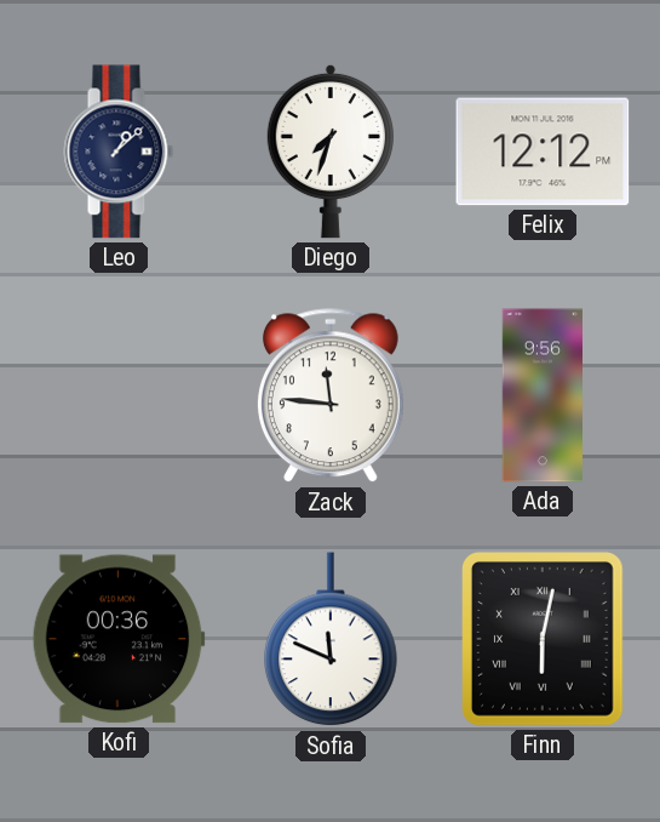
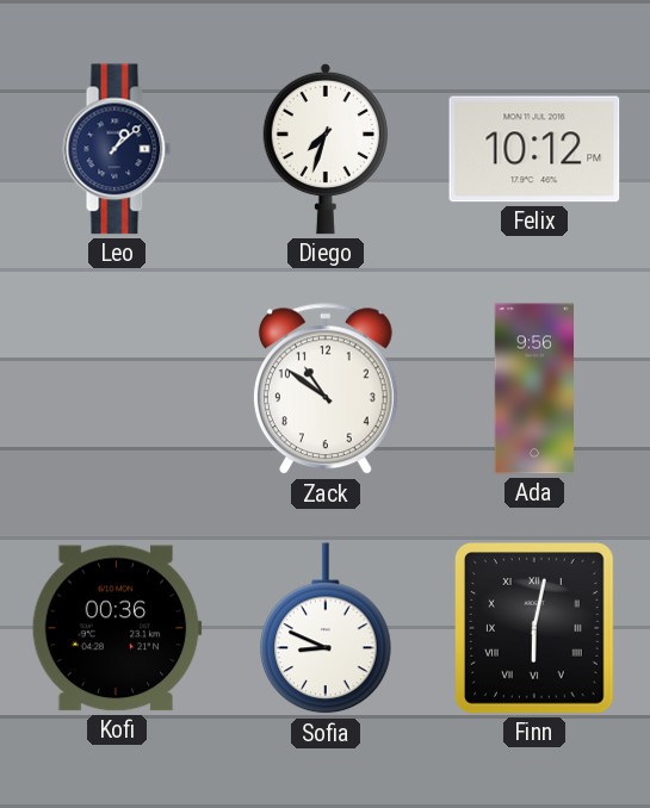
Felix: 12:12 -> 10:12 (534, 149)
Zack: 11:46 -> 10:51 (326, 390)
Sofia: 11:49 -> 8:49 (326, 629)
